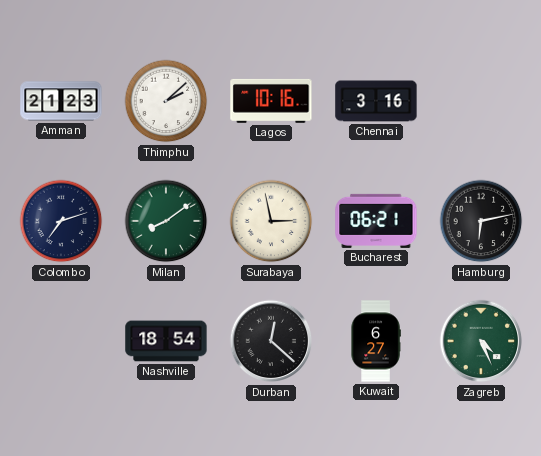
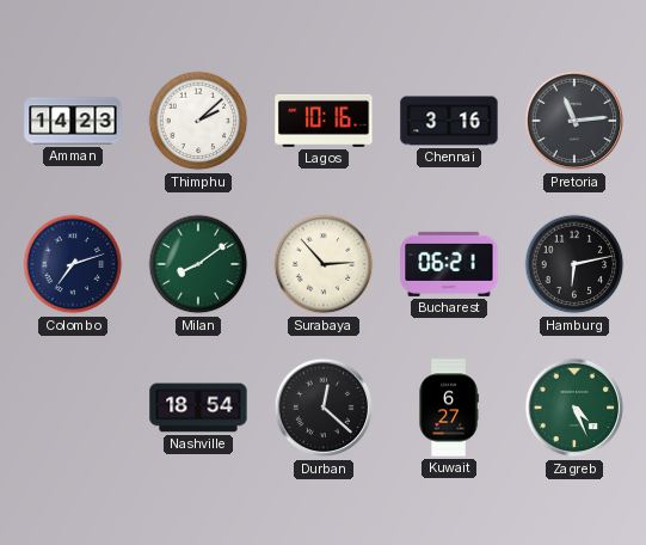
Amman: 21:23 -> 14:23 (73, 121)
Pretoria: none -> 11:14 (574, 121)
Surabaya: 2:58 -> 2:53 (324, 264)
